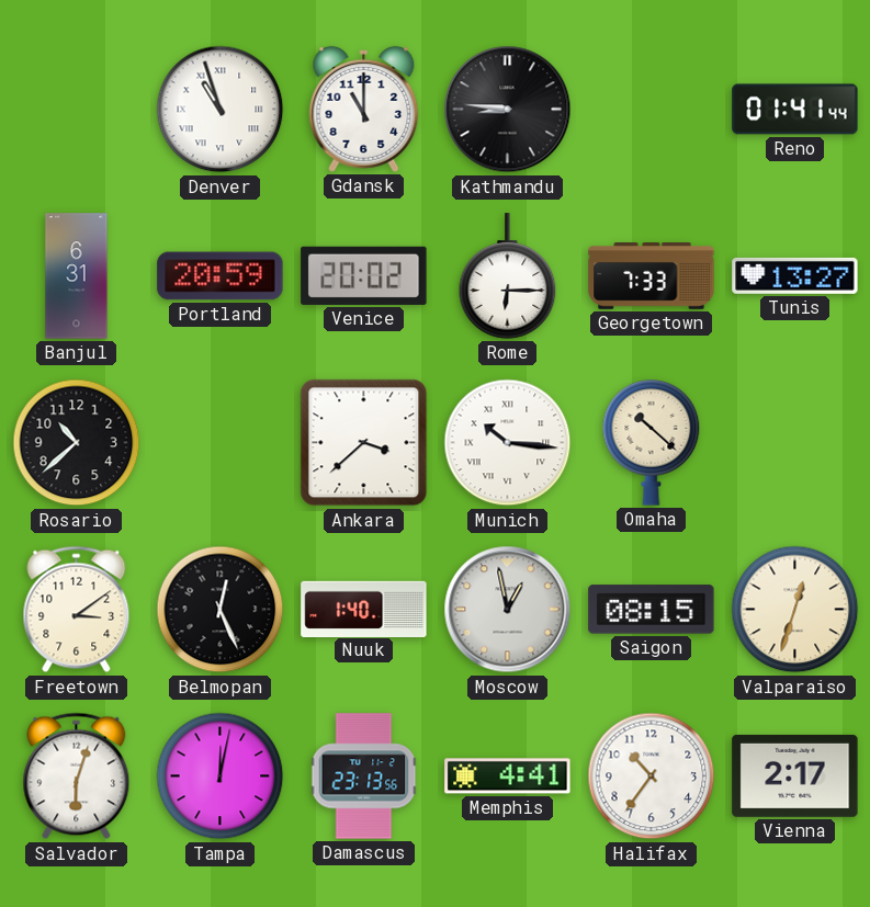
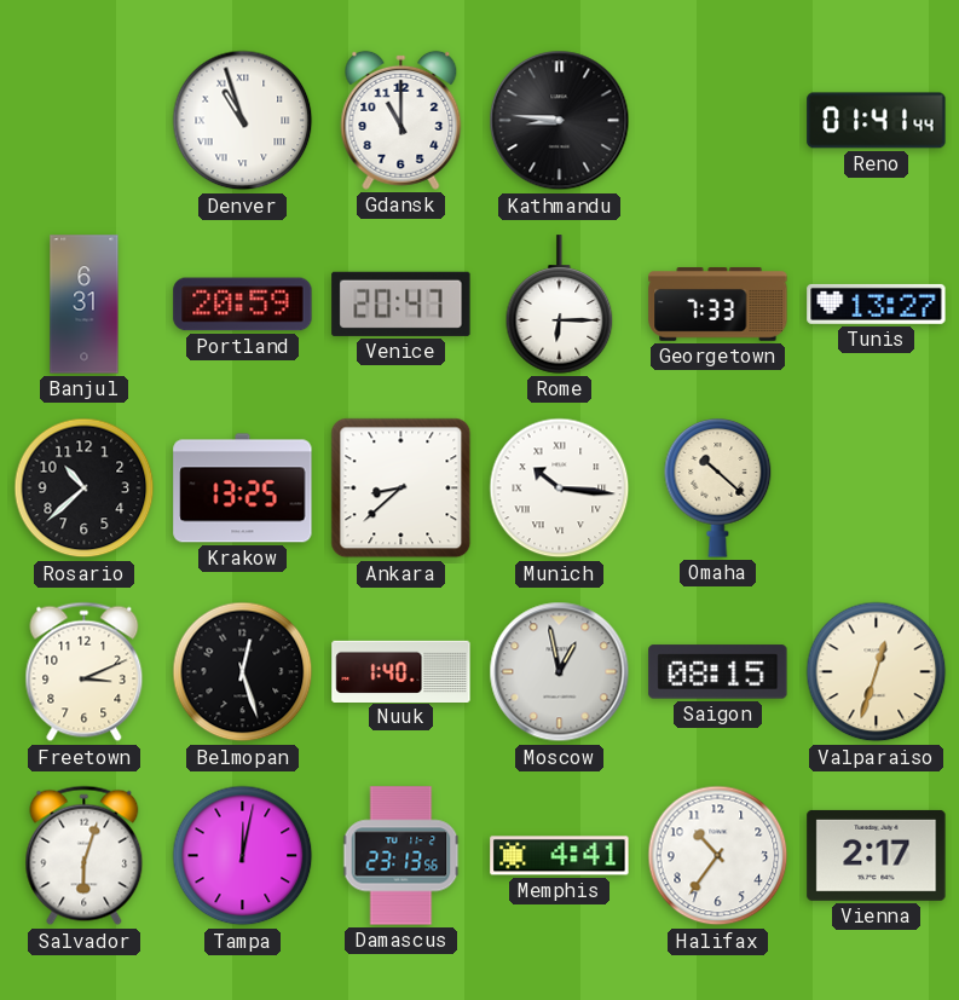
Venice: 20:02 -> 20:47 (401, 304)
Krakow: none -> 13:25 (243, 489)
Ankara: 3:38 -> 8:38 (401, 489)
Freetown: 3:09 -> 3:11 (85, 672)
Belmopan: 12:26 -> 12:27 (243, 672)
